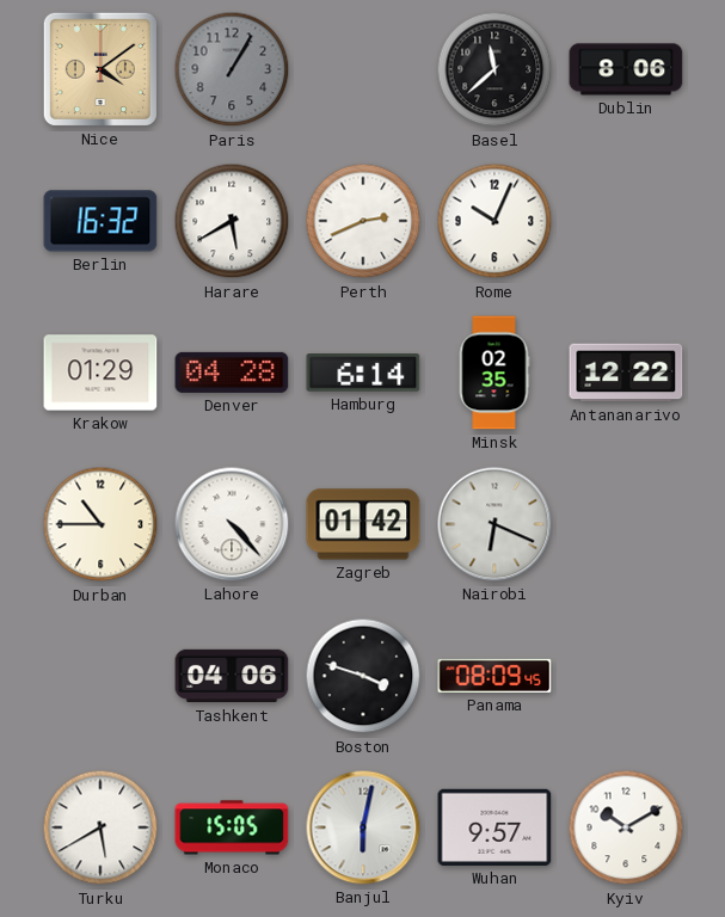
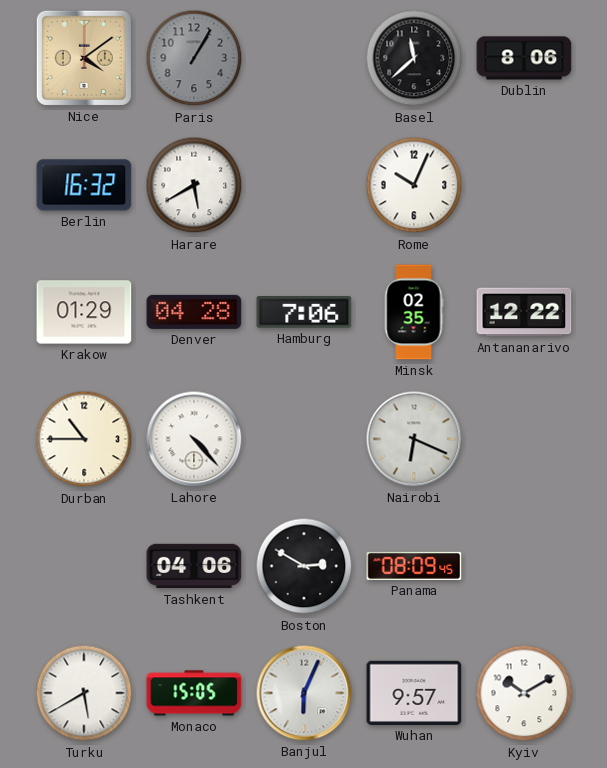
Perth: 2:41 -> none (363, 221)
Hamburg: 6:14 -> 7:06 (304, 313)
Zagreb: 01:42 -> none (363, 524)
Boston: 3:48 -> 2:50 (304, 566)
Banjul: 6:02 -> 6:04 (304, 693)
